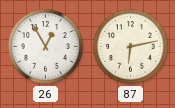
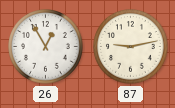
87: 6:13 -> 9:13 (131, 47)
